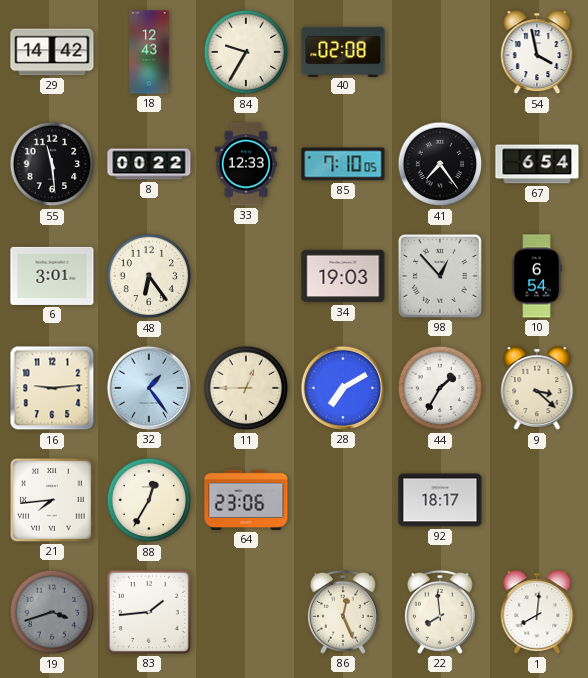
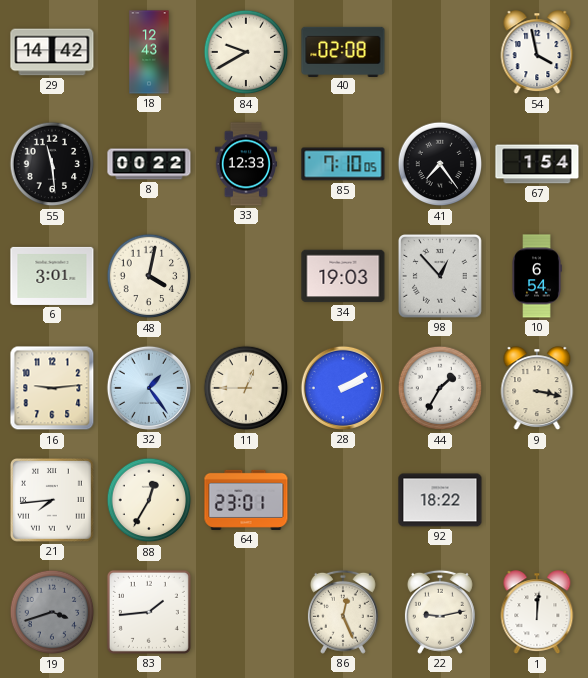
84: 9:35 -> 9:40 (246, 52)
67: 6:54 -> 1:54 (537, 164)
48: 6:24 -> 4:02 (149, 276)
28: 7:10 -> 2:10 (343, 388)
9: 3:22 -> 3:17 (537, 389)
64: 23:06 -> 23:01 (246, 500)
92: 18:17 -> 18:22 (440, 500)
22: 7:59 -> 9:13 (440, 612)
1: 8:01 -> 12:01 (537, 613)
